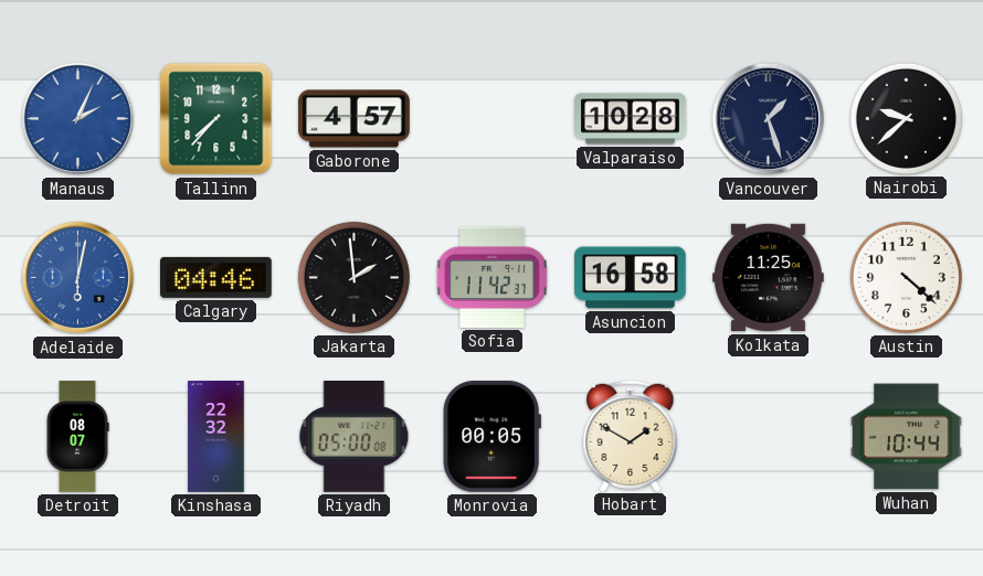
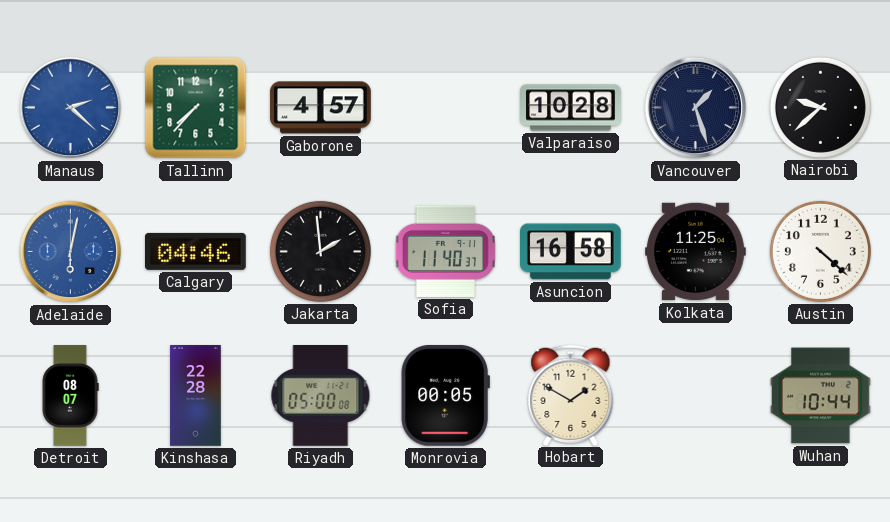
Manaus: 2:04 -> 2:22 (71, 108)
Sofia: 11:42 -> 11:40 (445, 251)
Kinshasa: 22:32 -> 22:28 (196, 396)
